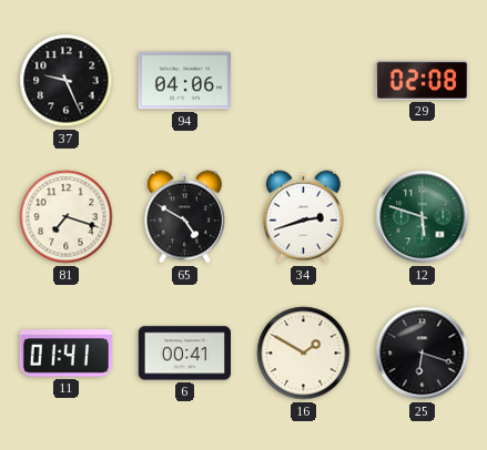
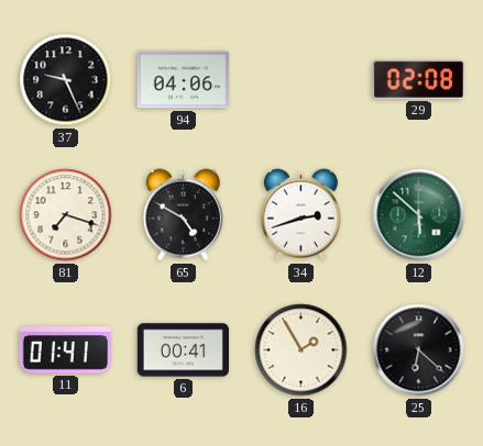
12: 5:48 -> 5:52 (419, 215)
16: 1:50 -> 1:55 (301, 350)
25: 6:18 -> 6:22 (419, 350)
